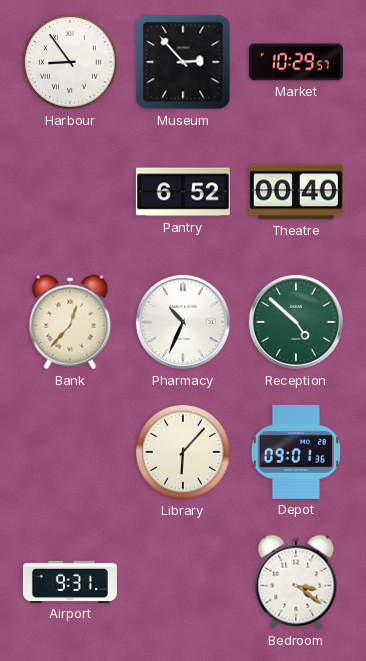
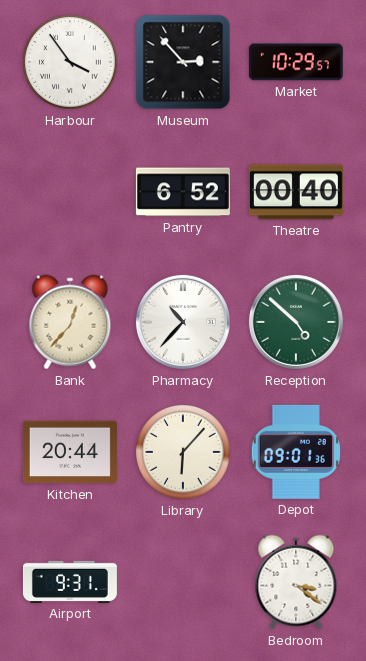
Harbour: 8:54 -> 3:54 (71, 63)
Pharmacy: 10:34 -> 10:37 (183, 322)
Kitchen: none -> 20:44 (70, 452)
